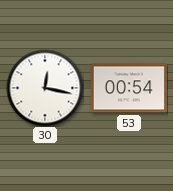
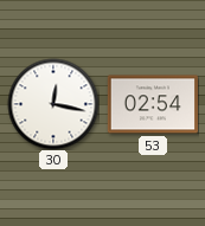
53: 00:54 -> 02:54 (152, 104)
